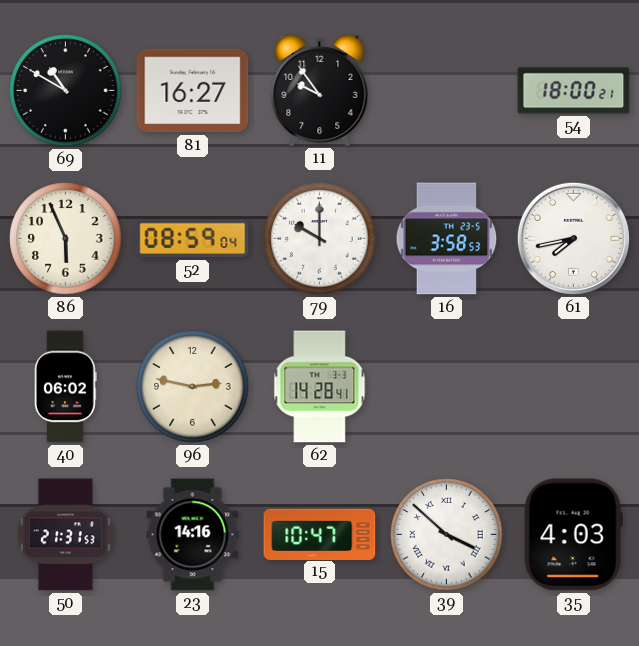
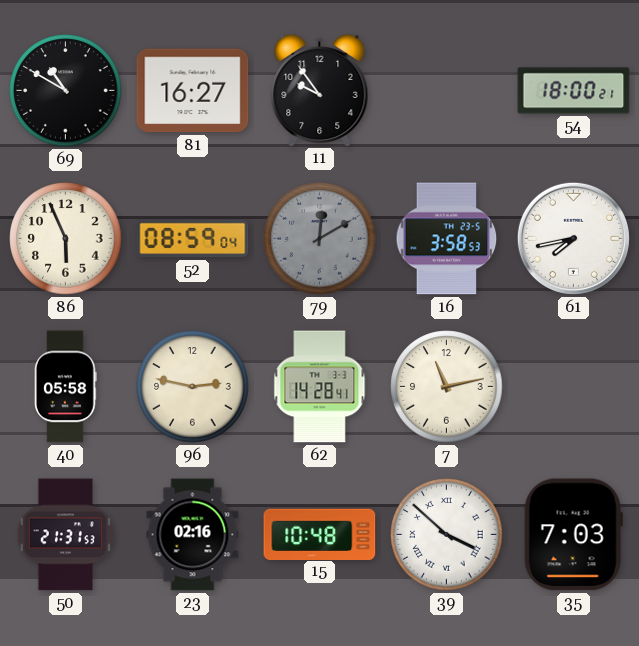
79: 10:00 -> 12:10 (320, 239)
79 dial: white -> grey (320, 239)
40: 06:02 -> 05:58 (66, 387)
7: none -> 11:13 (447, 387)
23: 14:16 -> 02:16 (193, 535)
15: 10:47 -> 10:48 (320, 534)
35: 4:03 -> 7:03 (573, 535)
